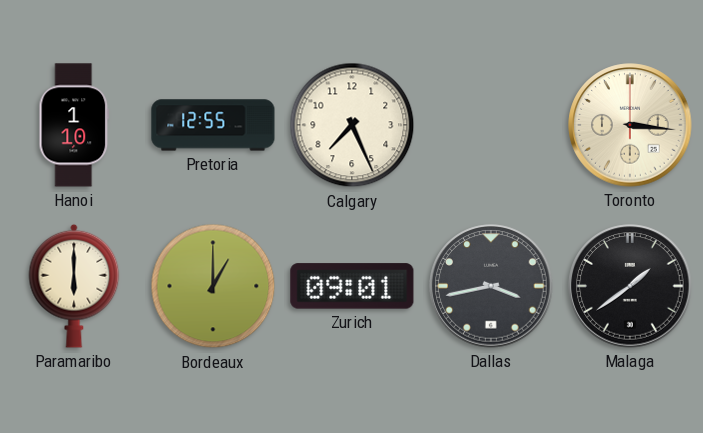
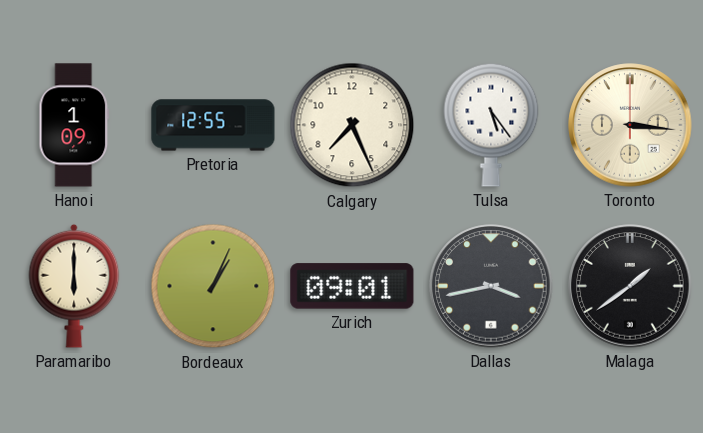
Hanoi: 1:10 -> 1:09 (74, 125)
Tulsa: none -> 5:24 (491, 125)
Bordeaux: 1:00 -> 1:04 (213, 286)
